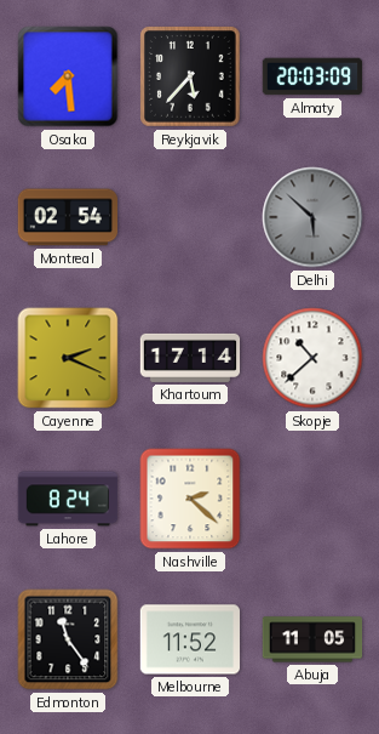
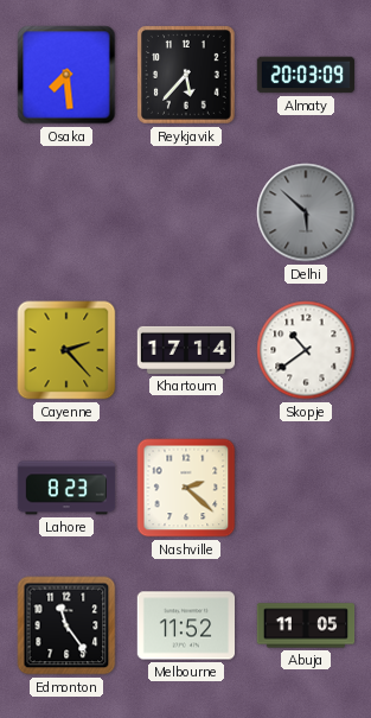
Montreal: 02:54 -> none (68, 217)
Cayenne: 2:19 -> 2:23 (66, 350)
Skopje: 10:38 -> 10:39 (306, 350)
Lahore: 8:24 -> 8:23 (66, 488)
